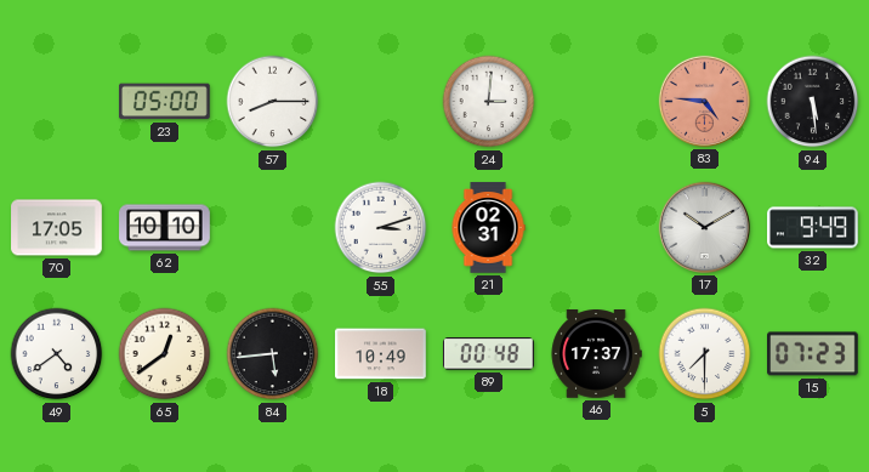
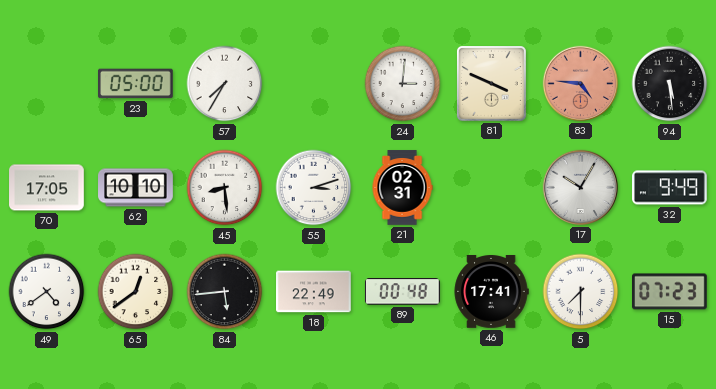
57: 8:15 -> 7:35 (225, 84)
81: none -> 3:49 (492, 84)
45: none -> 8:29 (225, 188)
17: 10:10 -> 10:05 (580, 187)
18: 10:49 -> 22:49 (314, 292)
46: 17:37 -> 17:41 (491, 292)
